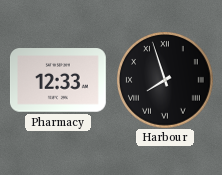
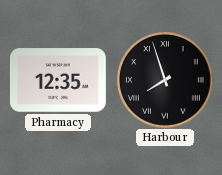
Pharmacy: 12:33 -> 12:35 (58, 80)
